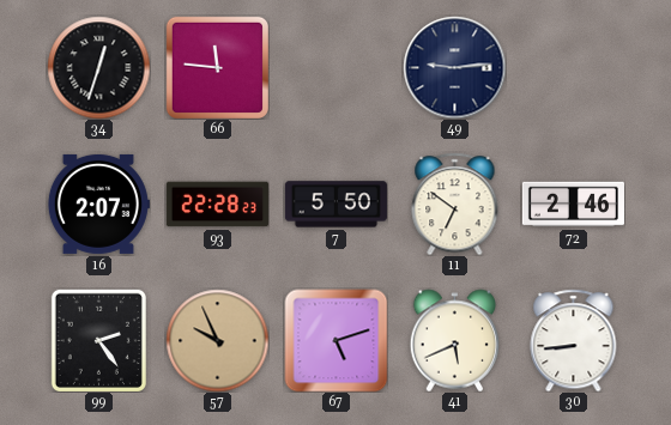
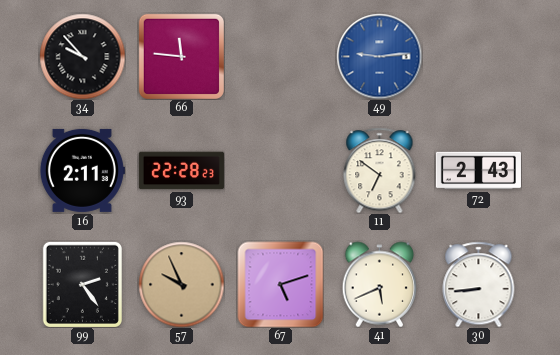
34: 12:33 -> 9:53 (82, 56)
49 dial: navy -> blue (379, 56)
16: 2:07 -> 2:11 (82, 170)
7: 5:50 -> none (335, 205)
72: 2:46 -> 2:43 (478, 171)
